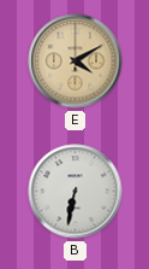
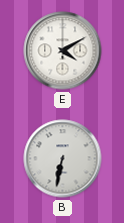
E dial: champagne -> white (63, 51)
